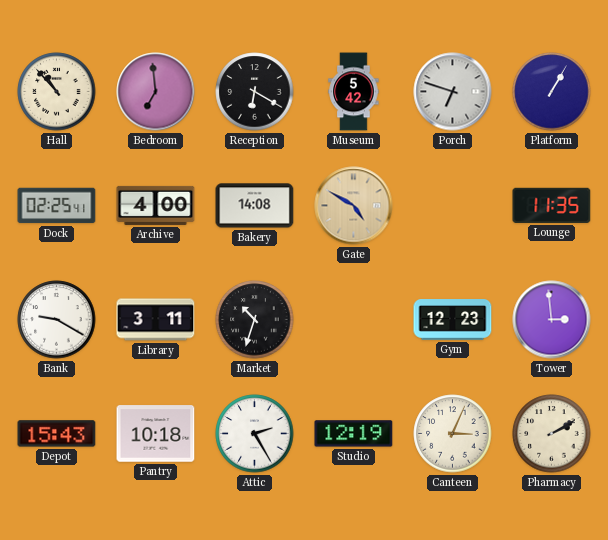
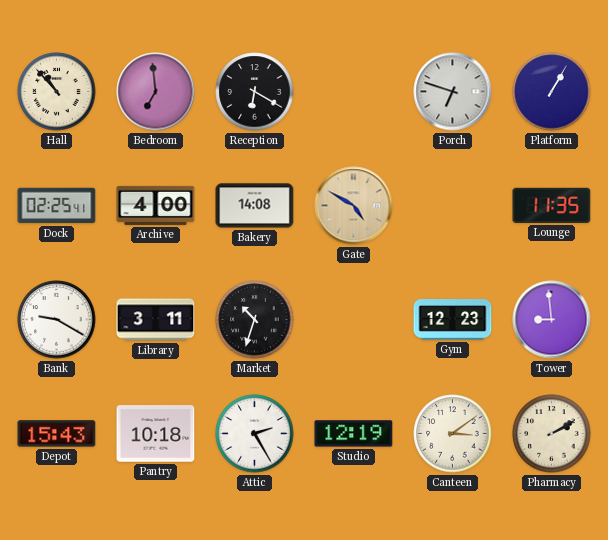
Museum: 5:42 -> none (354, 92)
Tower: 2:59 -> 8:59 (552, 320)
Canteen: 3:04 -> 3:09 (453, 434)
